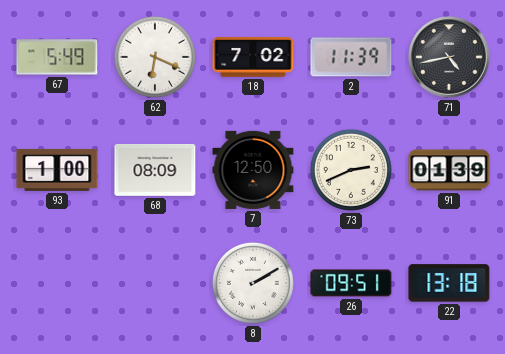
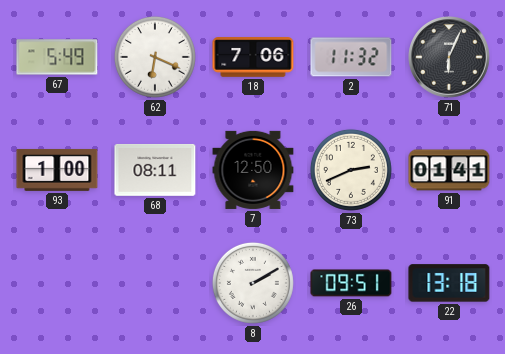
18: 7:02 -> 7:06 (253, 57)
2: 11:39 -> 11:32 (351, 57)
71: 4:43 -> 6:04 (449, 57)
68: 08:09 -> 08:11 (155, 170)
91: 01:39 -> 01:41 (449, 170)
